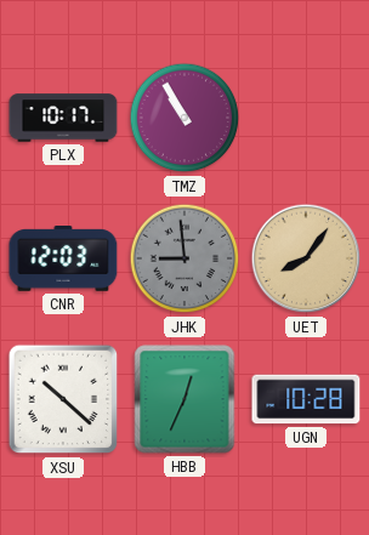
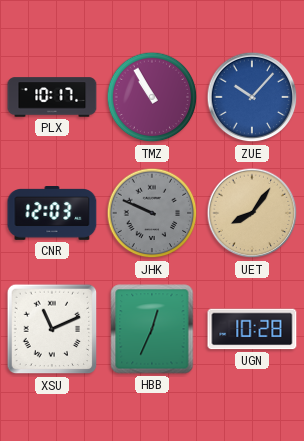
ZUE: none -> 10:07 (252, 97)
JHK: 8:59 -> 9:49 (152, 213)
XSU: 10:22 -> 11:11 (52, 329)
